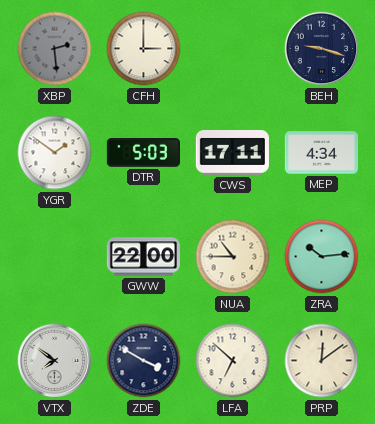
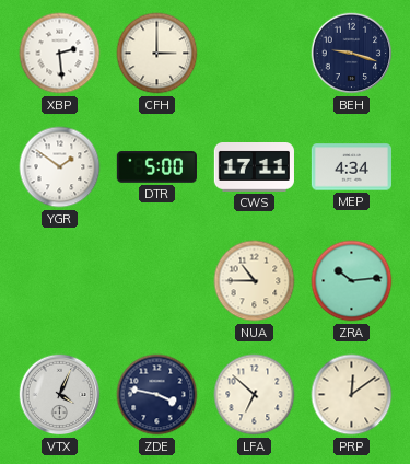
XBP dial: grey -> white (60, 54)
DTR: 5:03 -> 5:00 (156, 167)
GWW: 22:00 -> none (143, 257)
VTX: 7:51 -> 4:04 (60, 395)
ZDE: 3:50 -> 3:47 (157, 395)
